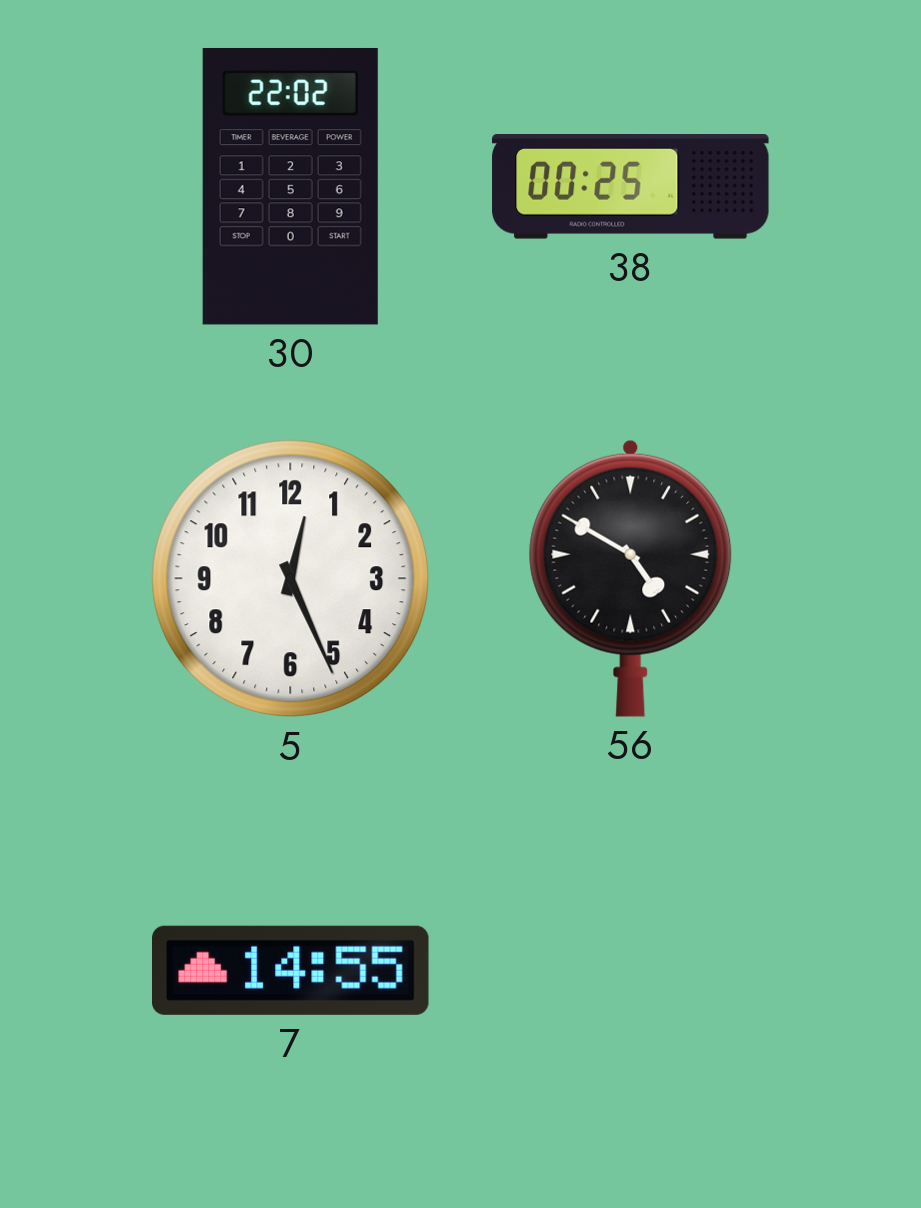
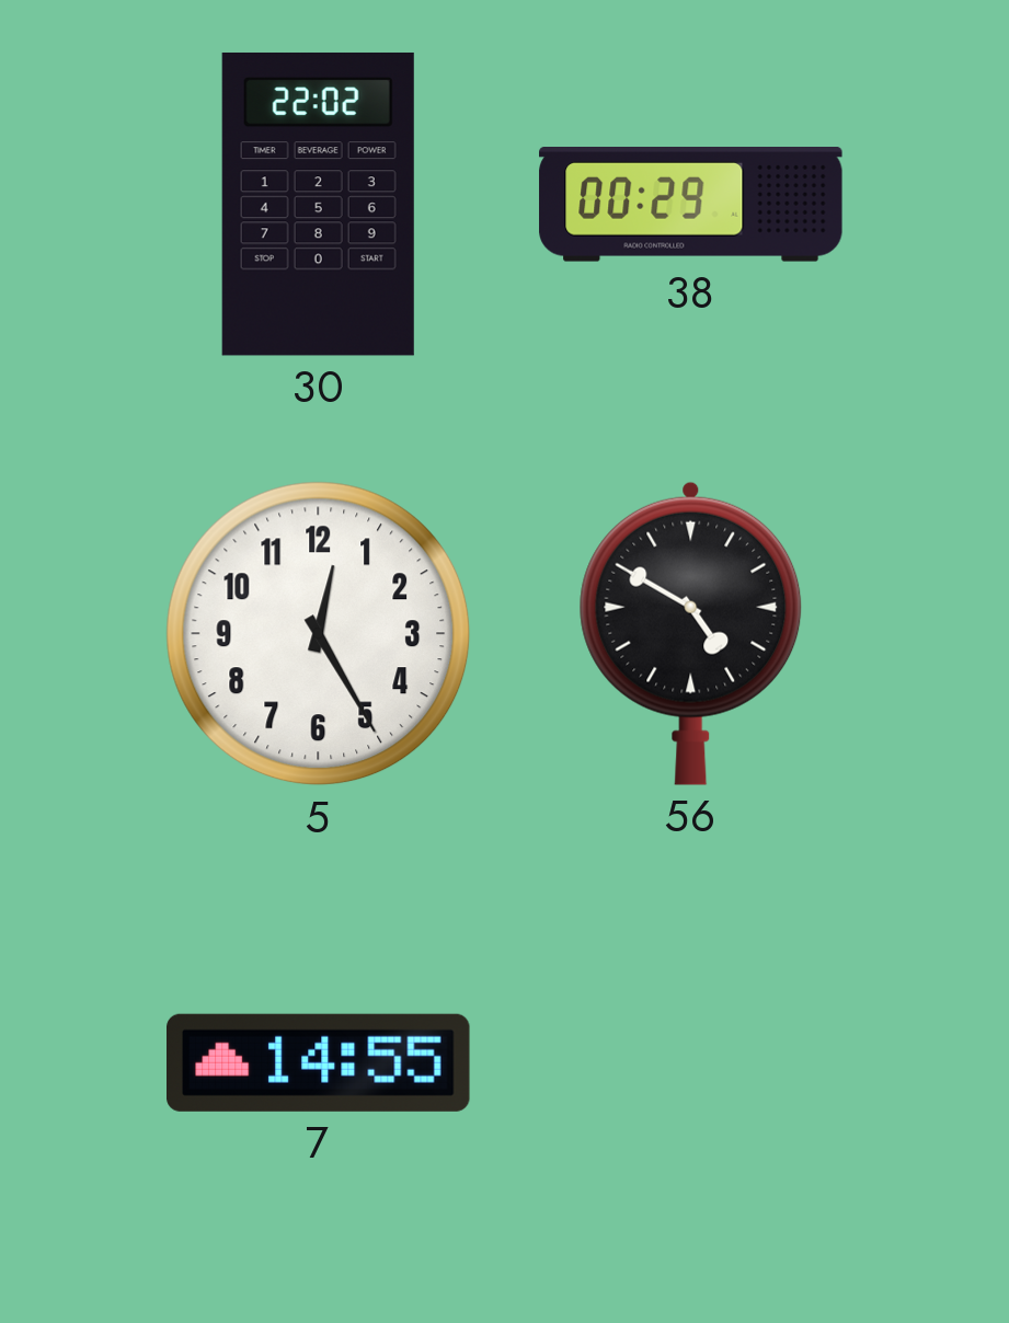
38: 00:25 -> 00:29 (691, 205)
5: 12:26 -> 12:25 (319, 634)
